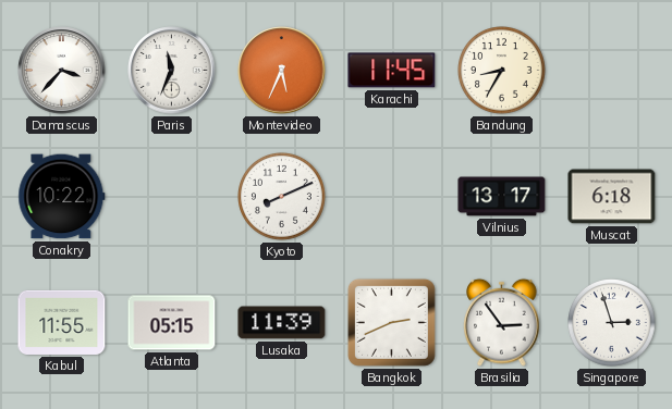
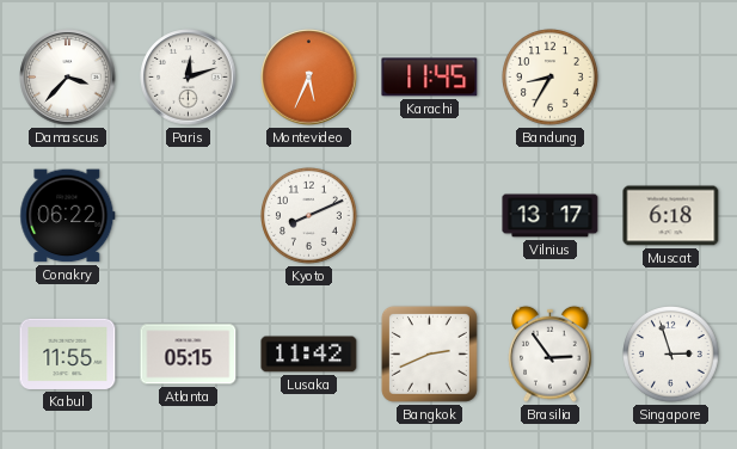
Paris: 11:34 -> 12:12 (189, 78)
Conakry: 10:22 -> 06:22 (68, 216)
Lusaka: 11:39 -> 11:42 (309, 355)
